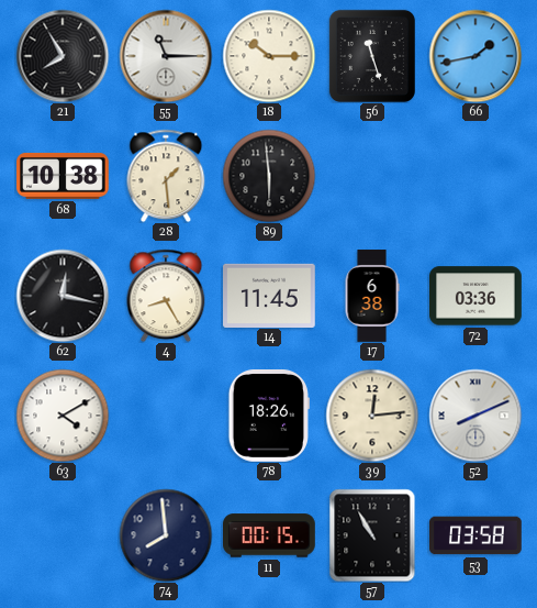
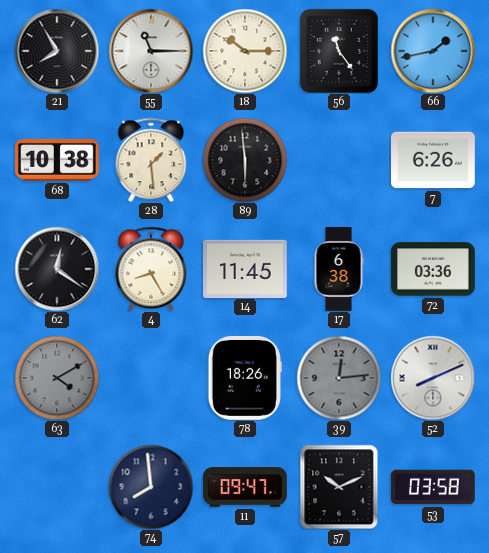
56: 11:27 -> 11:24 (339, 51)
7: none -> 6:26 (434, 160)
62: 12:17 -> 12:21 (57, 269)
63 dial: white -> grey (57, 378)
39 dial: cream -> grey (339, 378)
11: 00:15 -> 09:47 (246, 487)
57: 10:55 -> 10:11 (339, 487)
